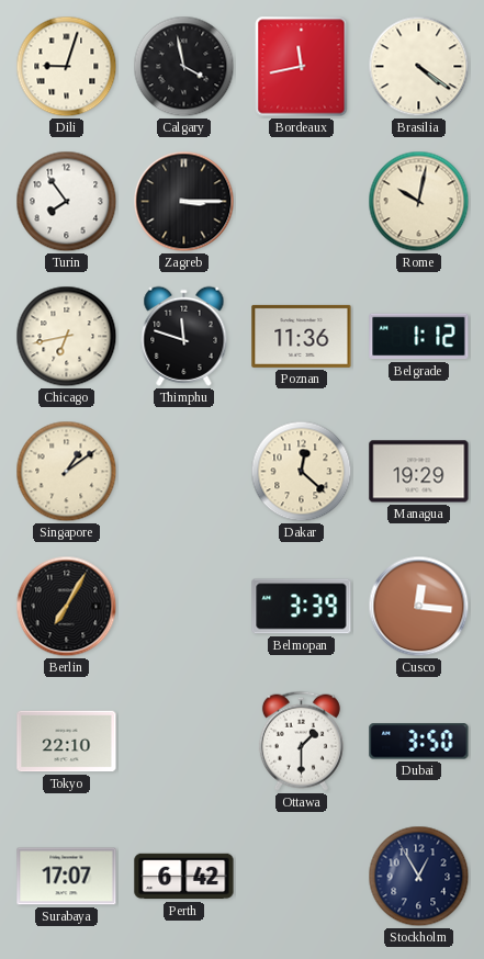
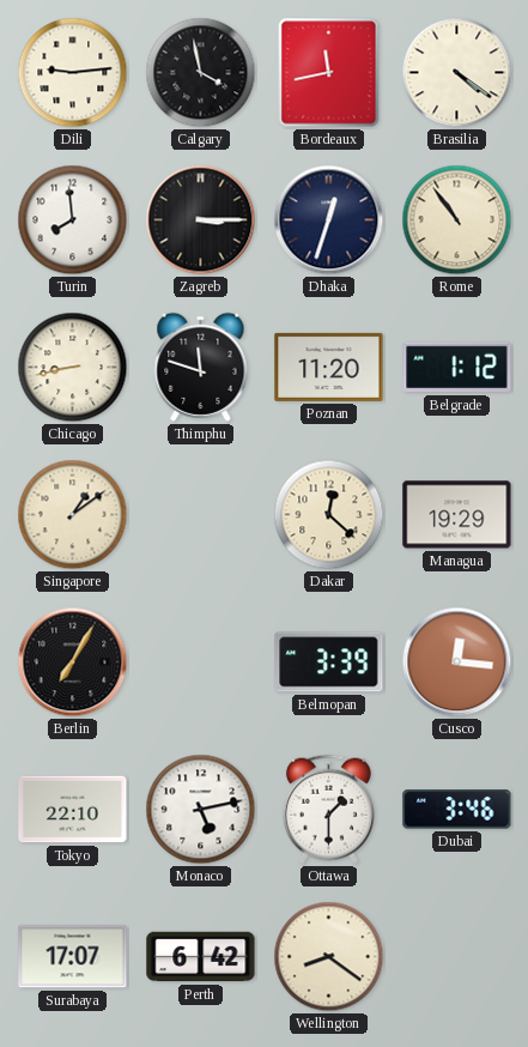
Dili: 9:03 -> 9:14 (73, 73)
Turin: 7:54 -> 7:59 (73, 220)
Dhaka: none -> 12:33 (329, 220)
Rome: 10:02 -> 10:54 (457, 220)
Chicago: 6:43 -> 8:43 (73, 368)
Poznan: 11:36 -> 11:20 (329, 367)
Monaco: none -> 5:13 (201, 810)
Dubai: 3:50 -> 3:46 (457, 810)
Wellington: none -> 8:21 (329, 957)
Stockholm: 12:55 -> none (419, 877)
